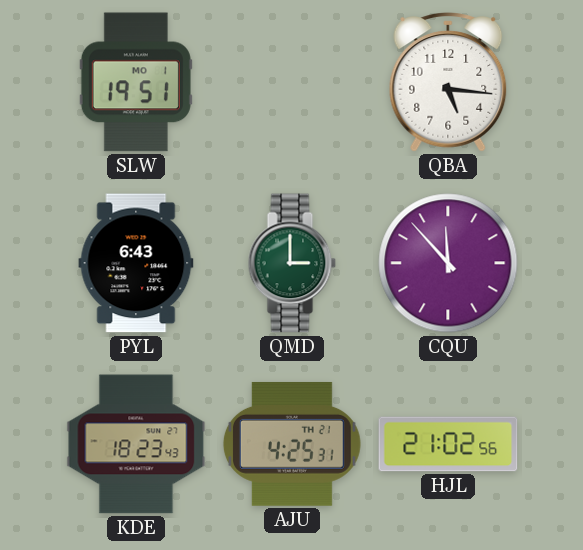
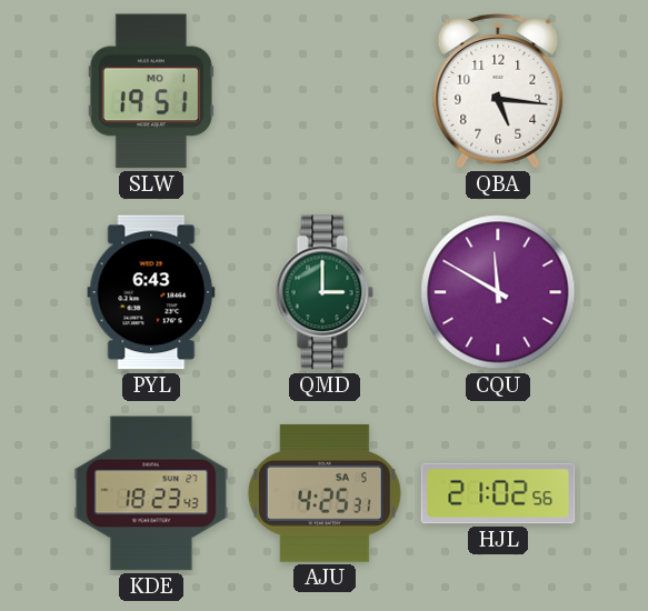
CQU: 11:53 -> 11:50 (498, 292)
AJU date: TH 21 -> SA 5 (325, 493)
